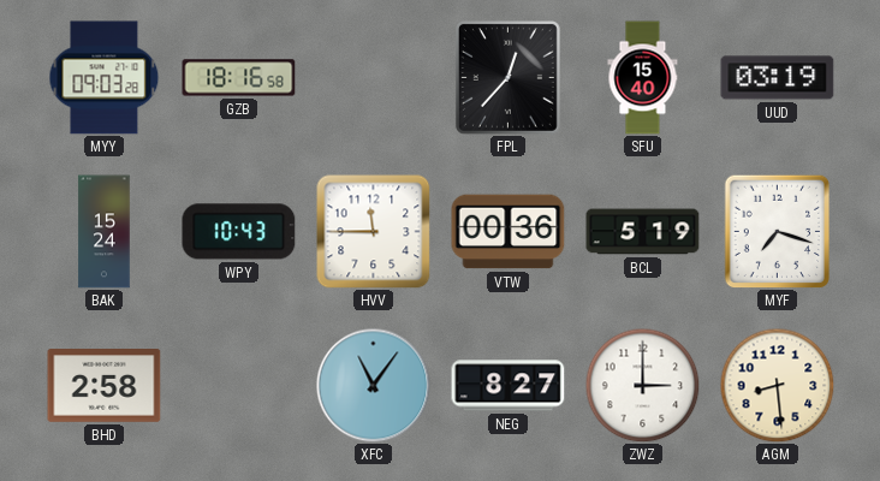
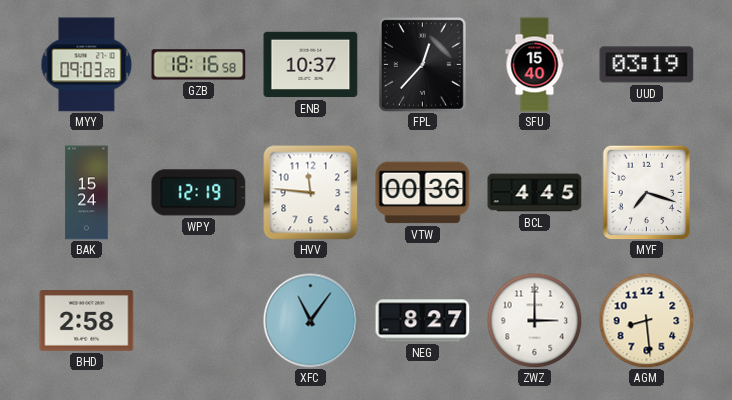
ENB: none -> 10:37 (311, 65)
WPY: 10:43 -> 12:19 (199, 193)
HVV: 11:45 -> 11:46 (311, 193)
BCL: 5:19 -> 4:45 (535, 193)
